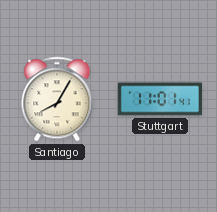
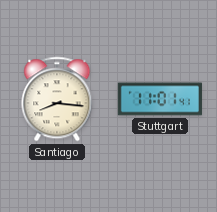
Santiago: 8:05 -> 8:16 (57, 99)
